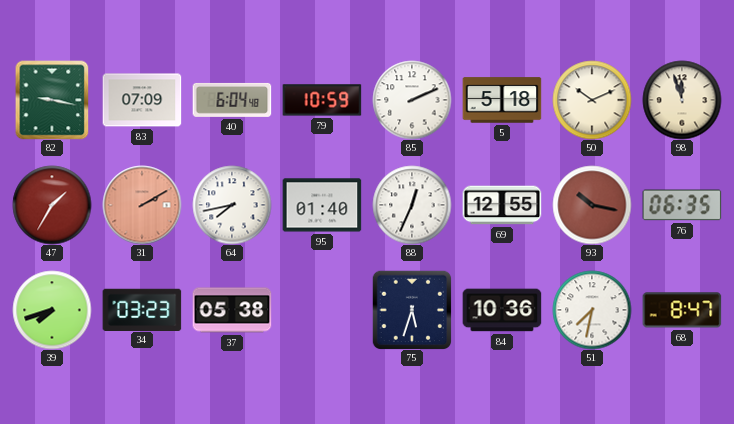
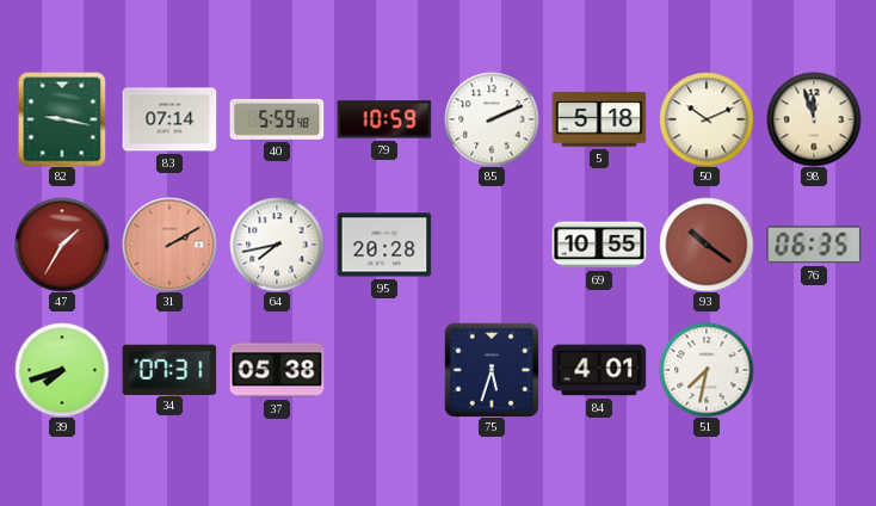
83: 07:09 -> 07:14 (169, 119)
40: 6:04 -> 5:59 (277, 119)
95: 01:40 -> 20:28 (384, 245)
88: 12:34 -> none (412, 205)
69: 12:55 -> 10:55 (599, 245)
93: 10:17 -> 10:21 (707, 245)
34: 03:23 -> 07:31 (169, 369)
84: 10:36 -> 4:01 (599, 370)
68: 8:47 -> none (682, 310)
